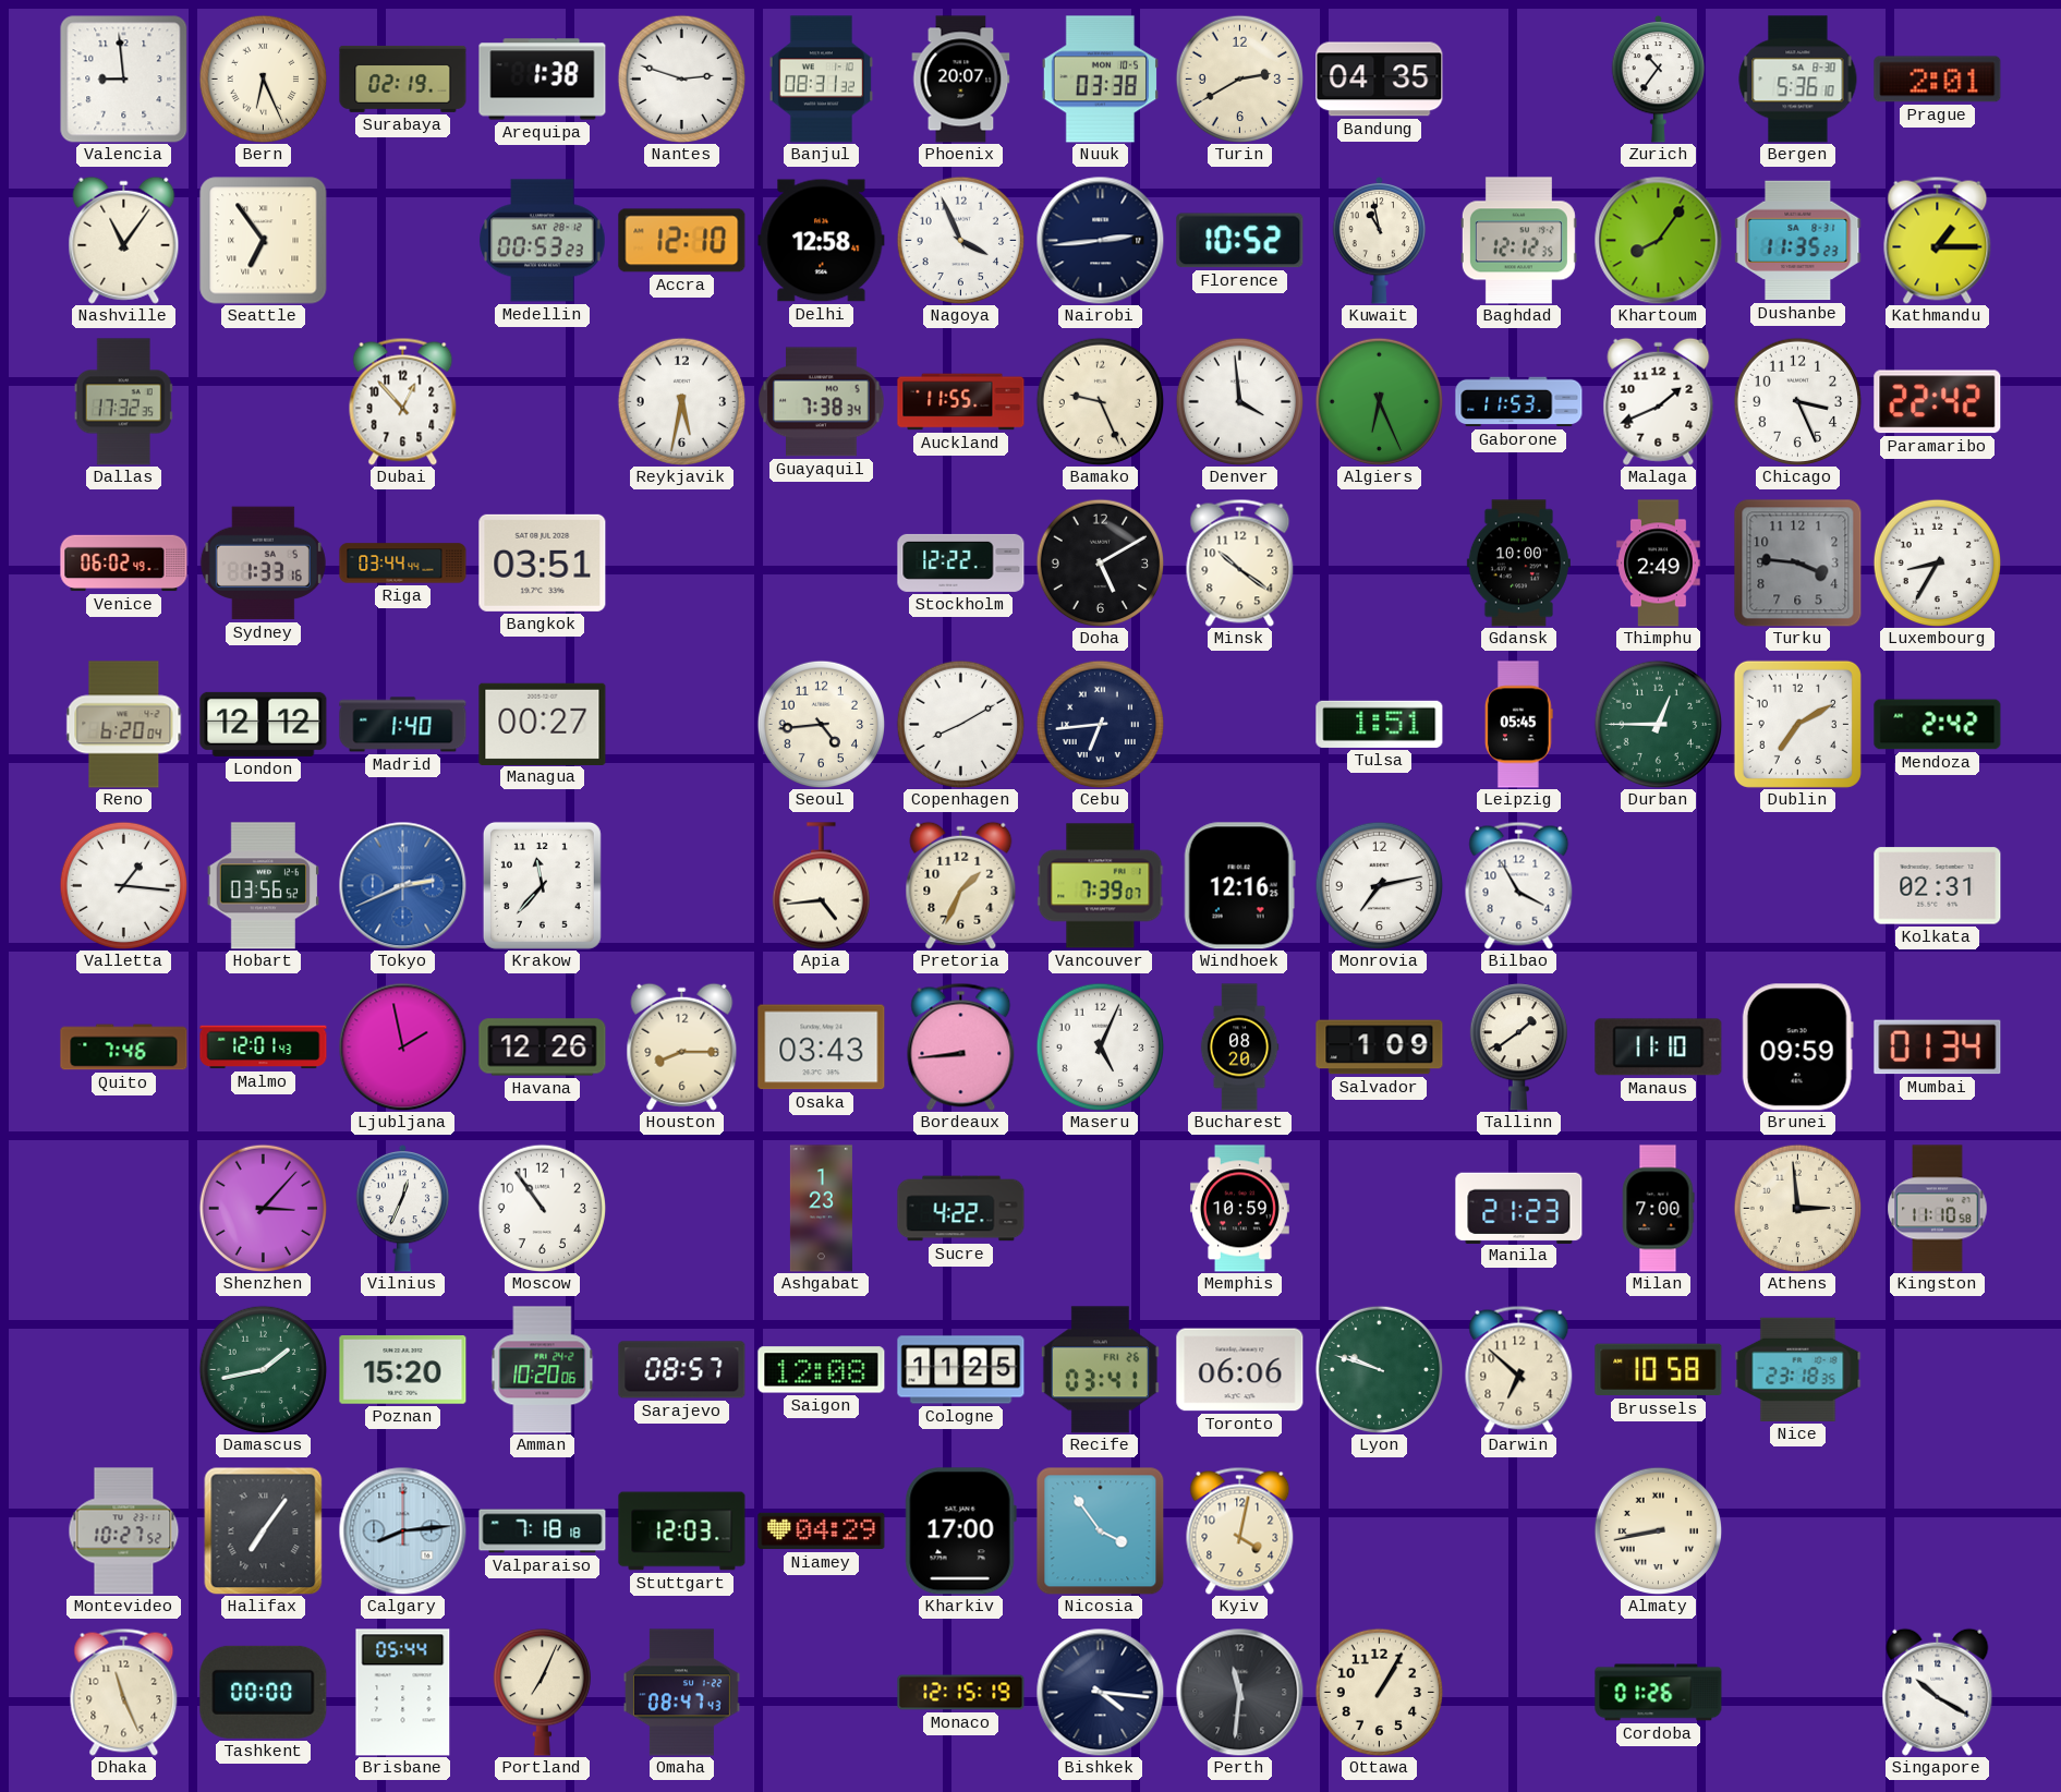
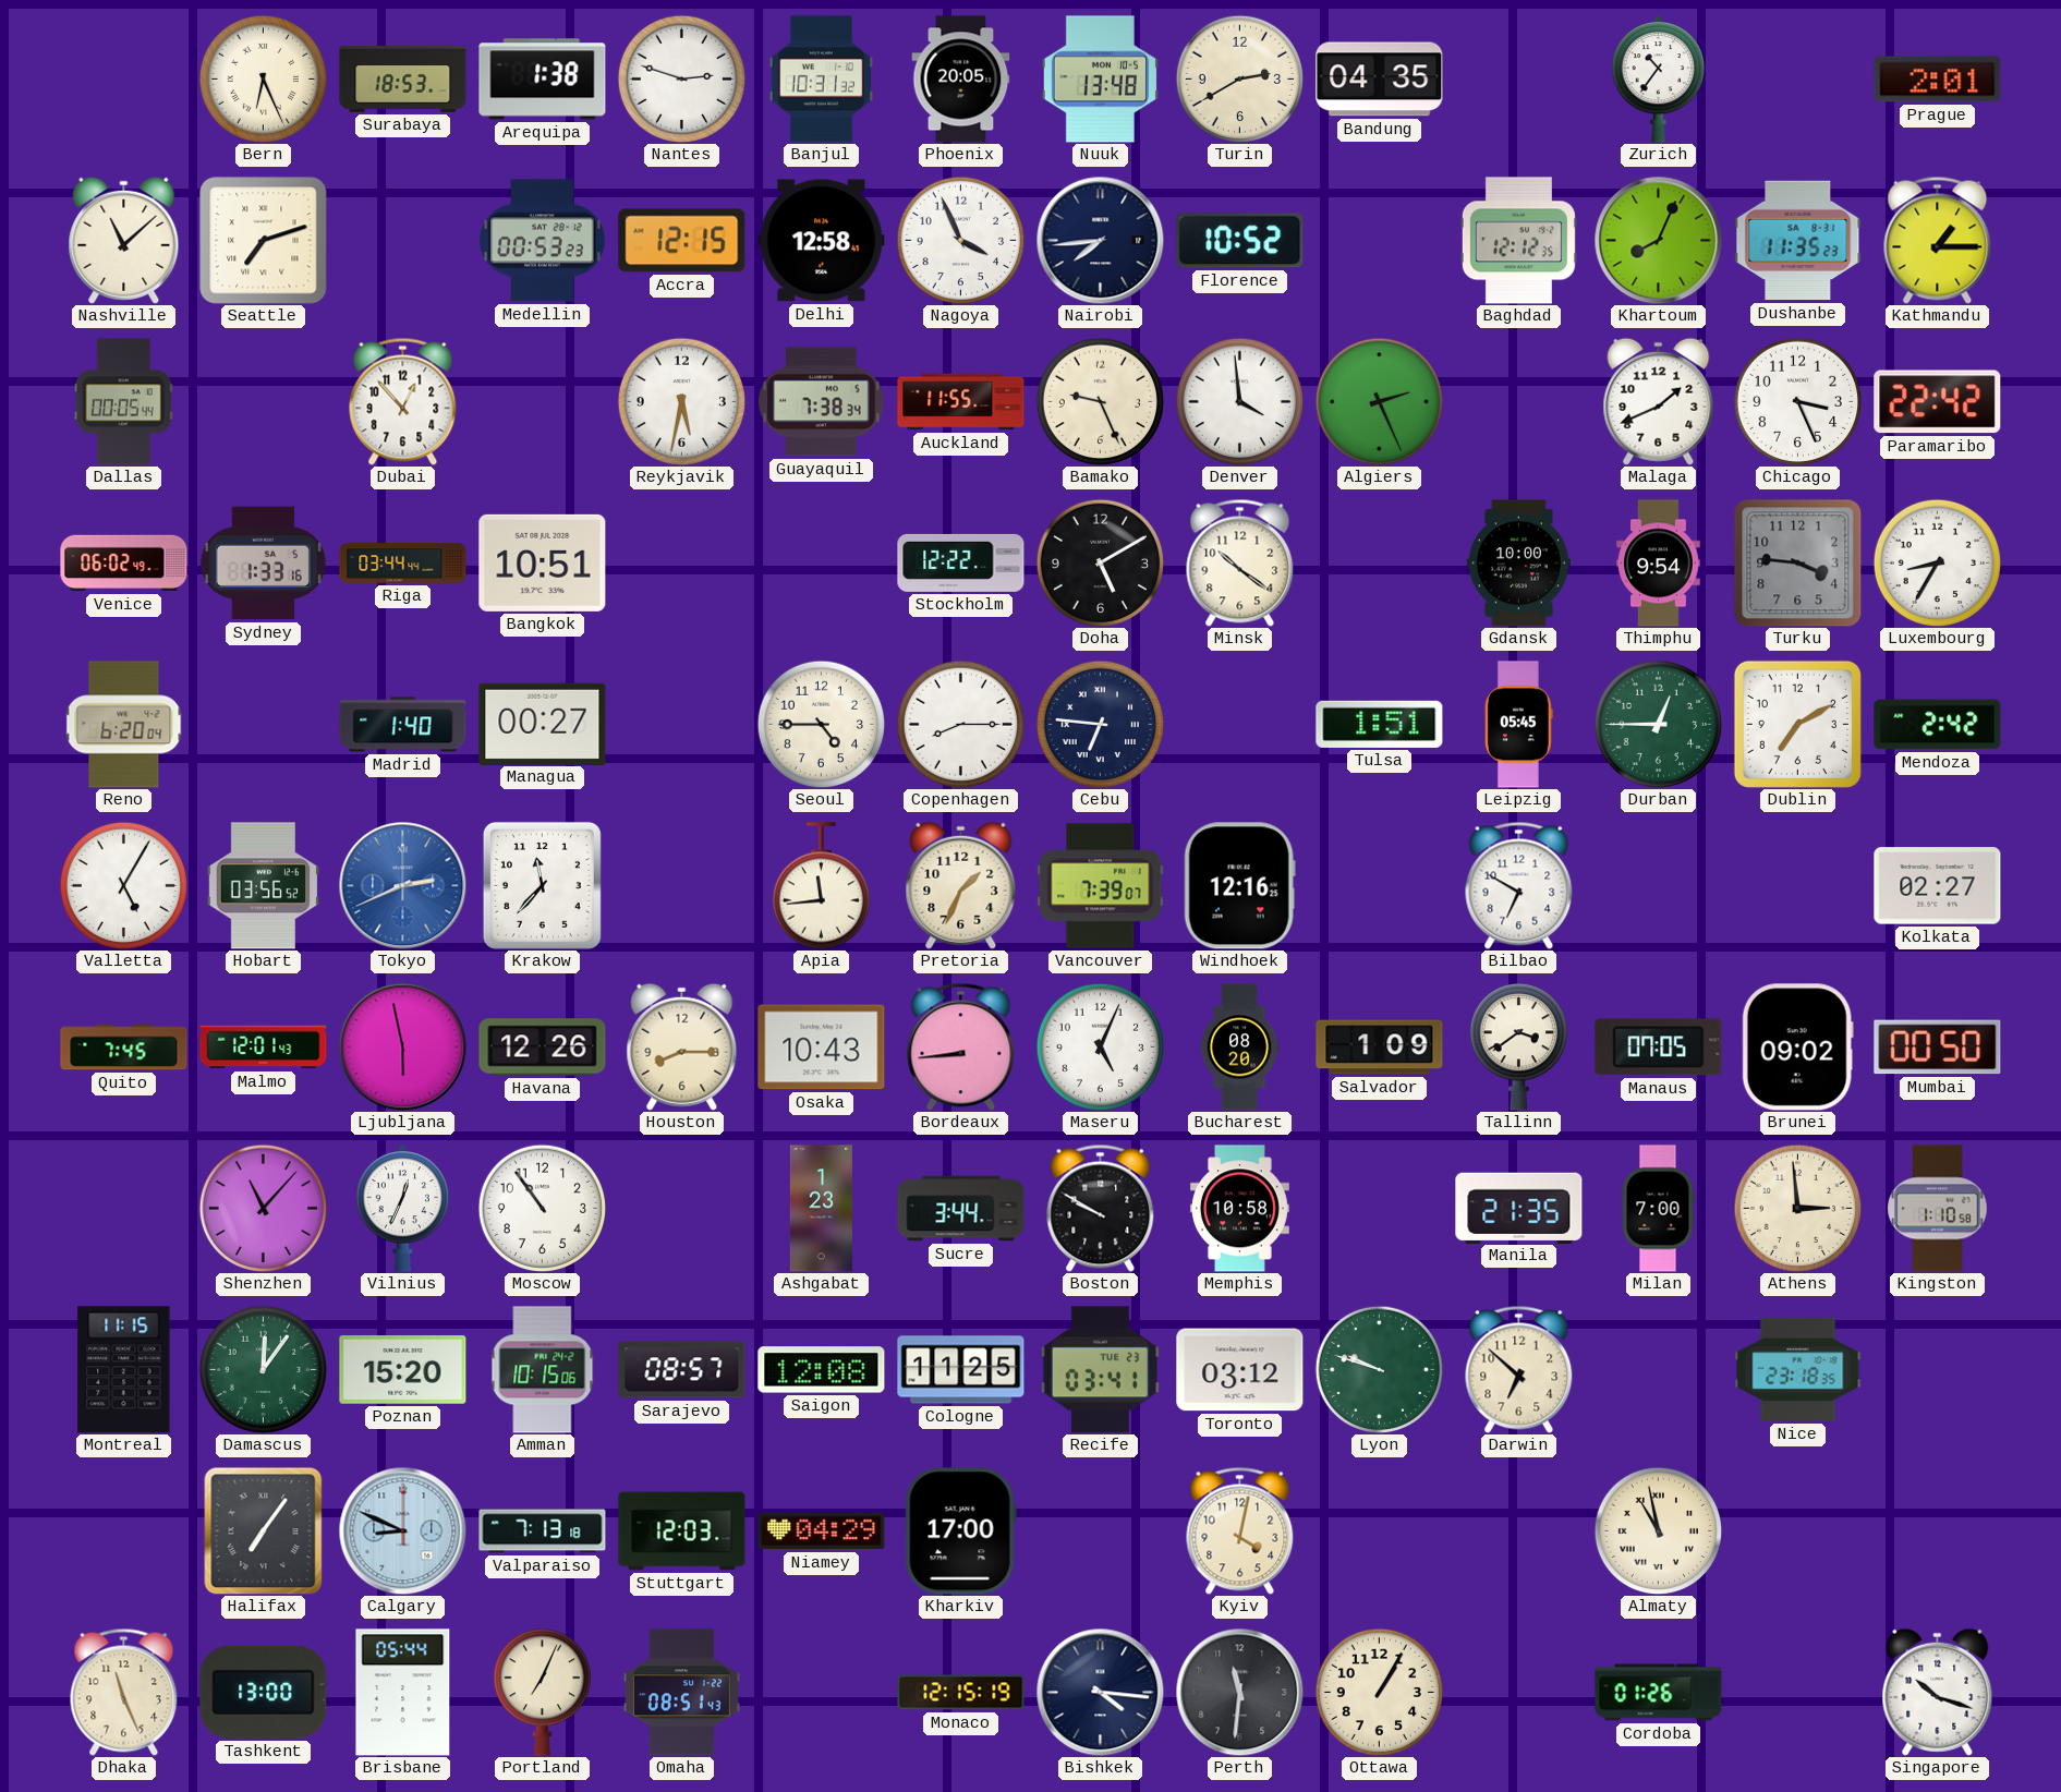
Valencia: 8:59 -> none (123, 78)
Surabaya: 02:19 -> 18:53 (403, 78)
Banjul: 08:31 -> 10:31 (821, 80)
Phoenix: 20:07 -> 20:05 (961, 80)
Nuuk: 03:38 -> 13:48 (1100, 80)
Bergen: 5:36 -> none (1798, 80)
Nashville: 11:06 -> 11:08 (124, 240)
Seattle: 6:54 -> 7:12 (264, 241)
Accra: 12:10 -> 12:15 (682, 241)
Nairobi: 2:44 -> 7:44 (1100, 240)
Kuwait: 10:58 -> none (1380, 240)
Khartoum: 8:06 -> 8:04 (1658, 240)
Dallas: 17:32 -> 00:05 (123, 402)
Algiers: 6:26 -> 2:26 (1379, 401)
Gaborone: 11:53 -> none (1519, 402)
Bangkok: 03:51 -> 10:51 (543, 562)
Thimphu: 2:49 -> 9:54 (1659, 564)
London: 12:12 -> none (264, 724)
Seoul: 4:44 -> 4:45 (821, 724)
Copenhagen: 8:10 -> 8:15 (960, 724)
Cebu: 6:44 -> 6:46 (1100, 724)
Valletta: 1:16 -> 5:05 (123, 885)
Apia: 4:44 -> 11:44 (821, 886)
Monrovia: 7:13 -> none (1379, 885)
Bilbao: 3:55 -> 6:50 (1519, 885)
Kolkata: 02:31 -> 02:27 (1938, 886)
Quito: 7:46 -> 7:45 (124, 1048)
Ljubljana: 1:58 -> 5:58 (402, 1046)
Osaka: 03:43 -> 10:43 (822, 1048)
Tallinn: 1:39 -> 3:39 (1518, 1048)
Manaus: 11:10 -> 07:05 (1659, 1048)
Brunei: 09:59 -> 09:02 (1797, 1048)
Mumbai: 01:34 -> 00:50 (1938, 1048)
Shenzhen: 3:07 -> 11:07 (263, 1208)
Sucre: 4:22 -> 3:44 (961, 1209)
Boston: none -> 9:50 (1101, 1208)
Memphis: 10:59 -> 10:58 (1239, 1209)
Manila: 21:23 -> 21:35 (1519, 1208)
Kingston: 11:10 -> 1:10 (1938, 1209)
Montreal: none -> 11:15 (124, 1370)
Damascus: 1:43 -> 12:06 (263, 1369)
Amman: 10:20 -> 10:15 (543, 1370)
Recife date: FRI 26 -> TUE 23 (1100, 1370)
Toronto: 06:06 -> 03:12 (1240, 1370)
Brussels: 10:58 -> none (1659, 1370)
Montevideo: 10:27 -> none (124, 1531)
Calgary: 8:14 -> 8:49 (402, 1530)
Valparaiso: 7:18 -> 7:13 (543, 1531)
Nicosia: 3:54 -> none (1100, 1530)
Almaty: 8:43 -> 10:58 (1658, 1530)
Tashkent: 00:00 -> 13:00 (264, 1692)
Omaha: 08:47 -> 08:51 (681, 1693)
Singapore: 10:20 -> 10:18 (1938, 1692)
